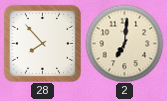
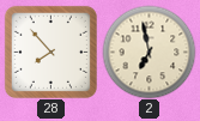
2: 7:01 -> 6:58 (149, 52)
